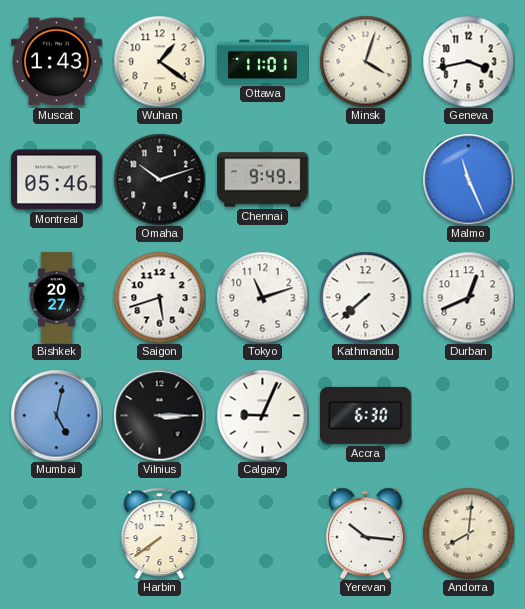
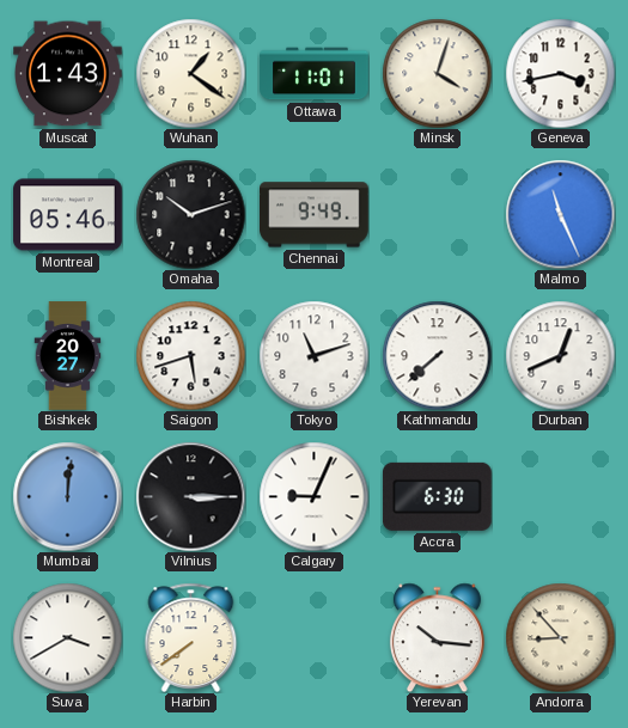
Mumbai: 5:02 -> 12:01 (67, 496)
Suva: none -> 3:40 (67, 637)
Andorra: 8:01 -> 8:53 (560, 637)
